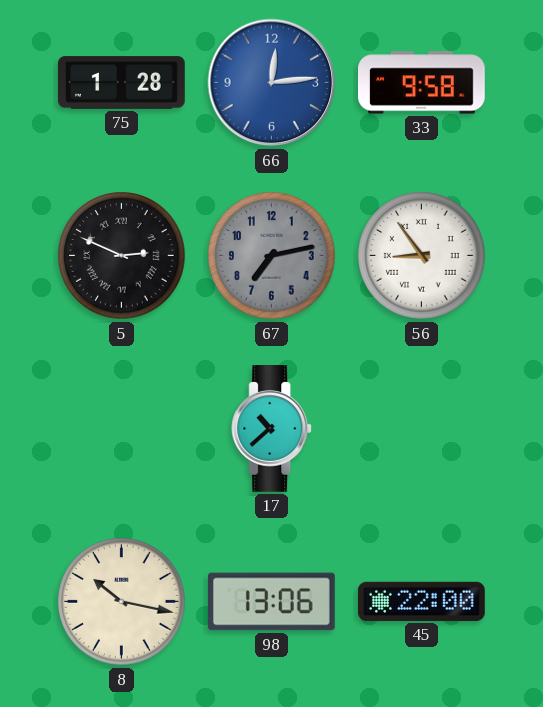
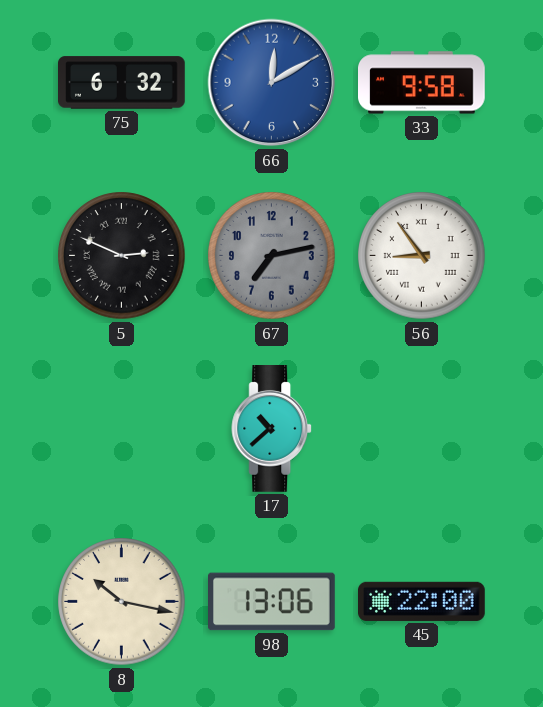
75: 1:28 -> 6:32 (122, 83)
66: 12:14 -> 12:10 (272, 83)
